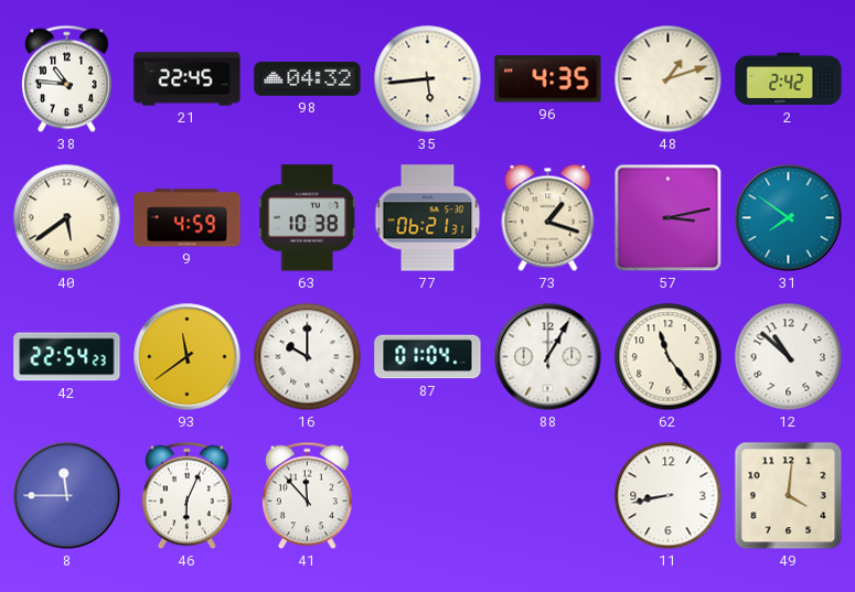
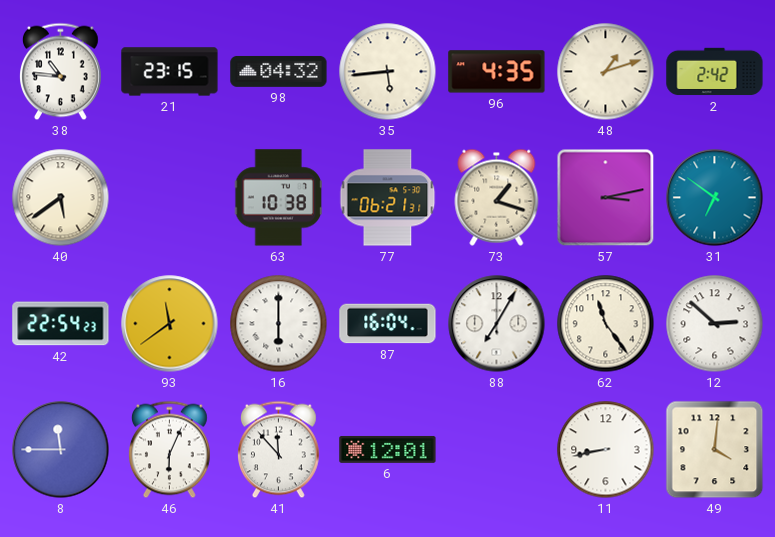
21: 22:45 -> 23:15 (170, 72)
9: 4:59 -> none (188, 218)
31: 7:51 -> 6:51 (715, 198)
16: 10:00 -> 6:00 (279, 324)
87: 01:04 -> 16:04 (388, 324)
88: 1:05 -> 7:05 (497, 324)
12: 10:52 -> 2:52 (715, 324)
6: none -> 12:01 (388, 449)
